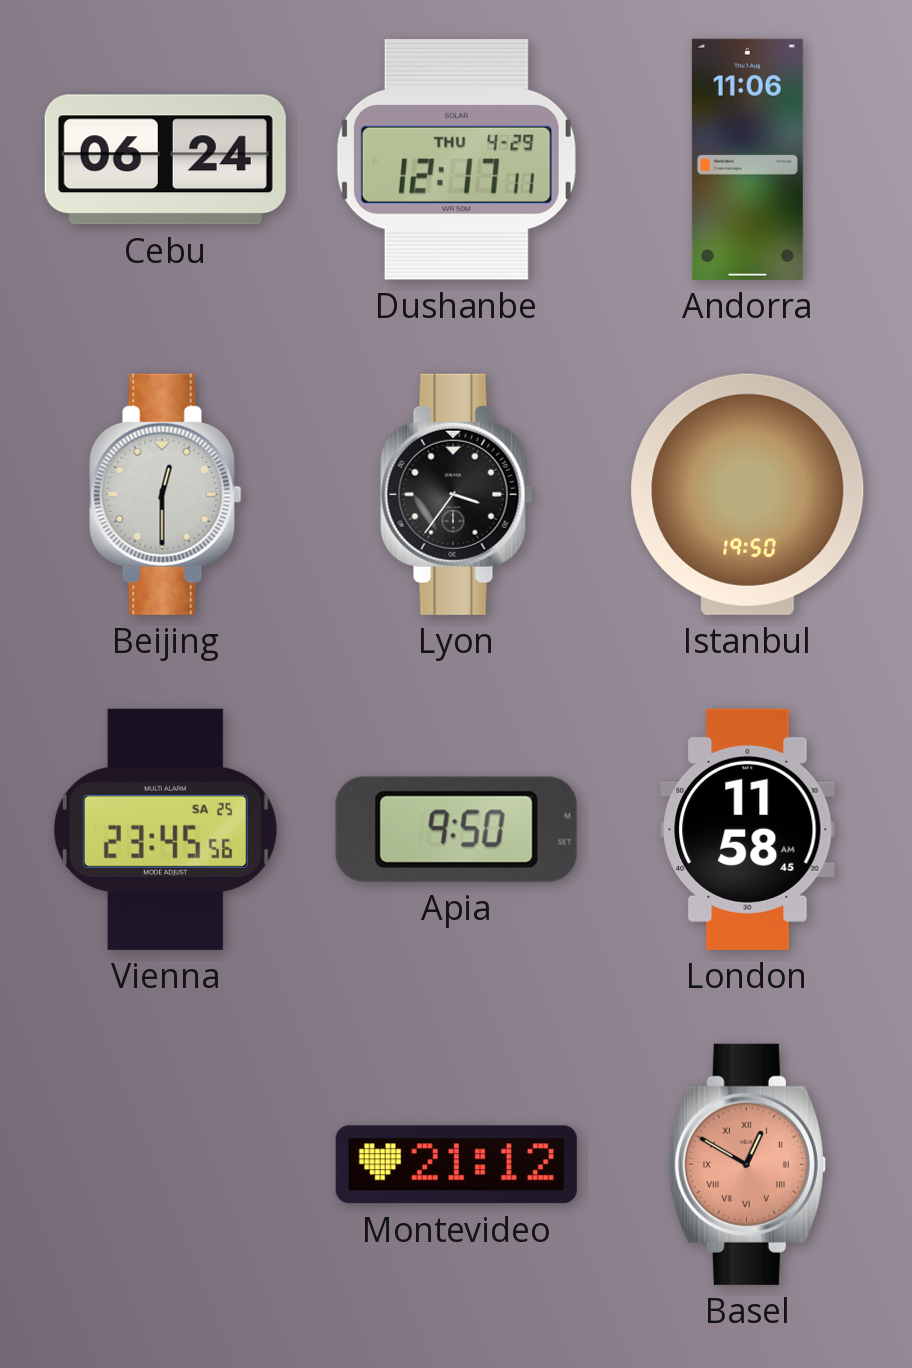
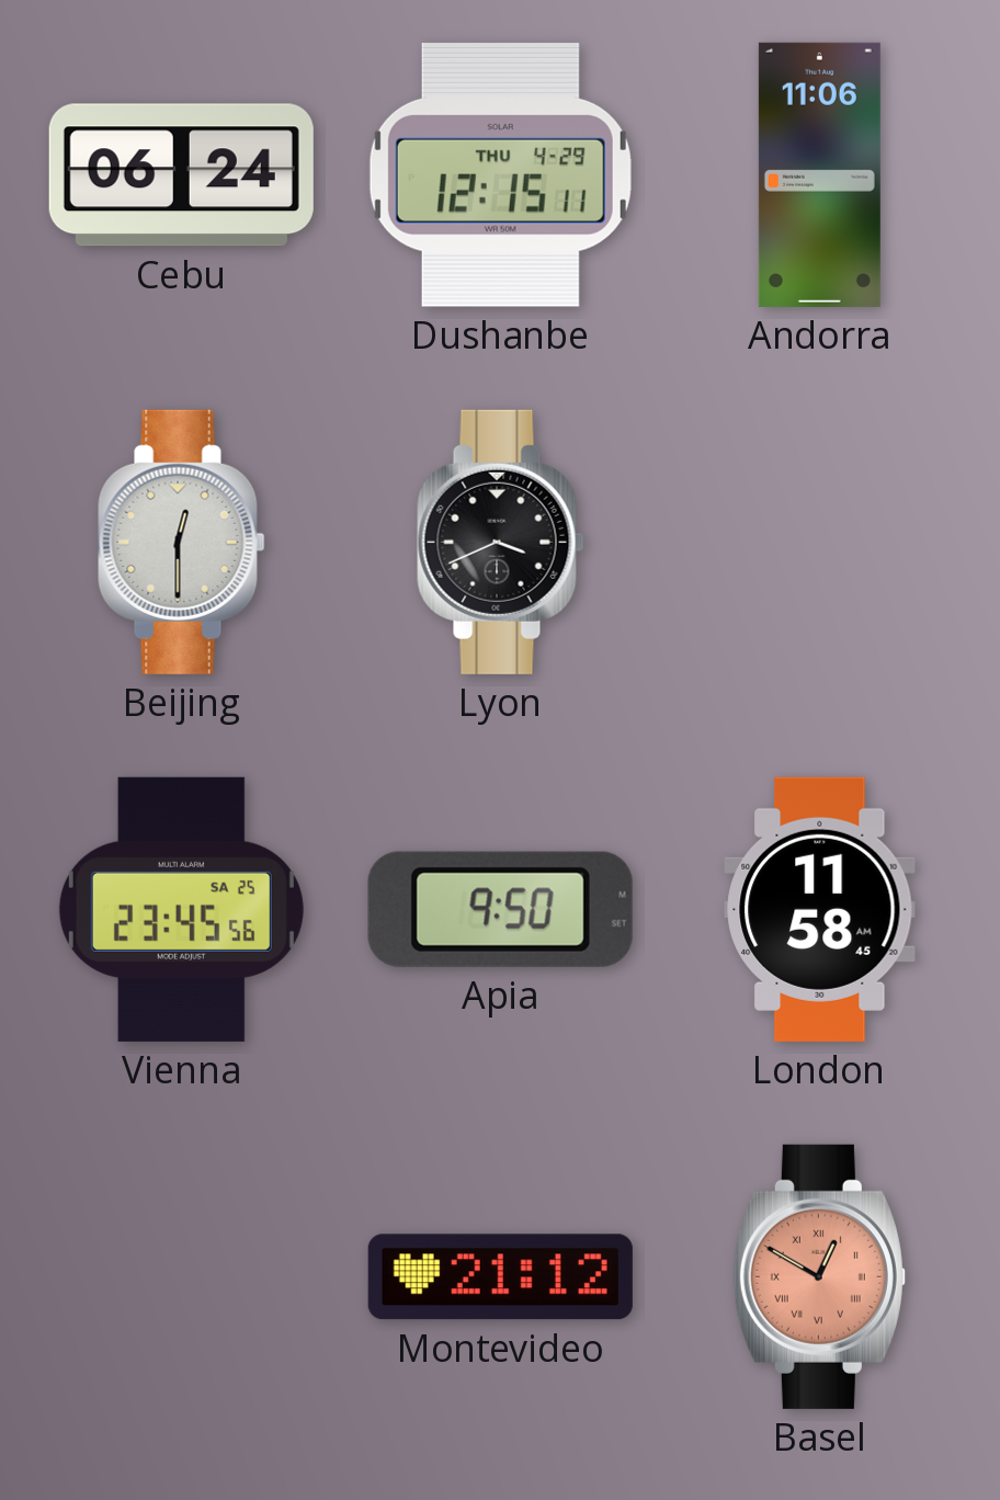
Dushanbe: 12:17 -> 12:15 (500, 174)
Lyon: 3:36 -> 3:41 (501, 542)
Istanbul: 19:50 -> none (748, 494)
